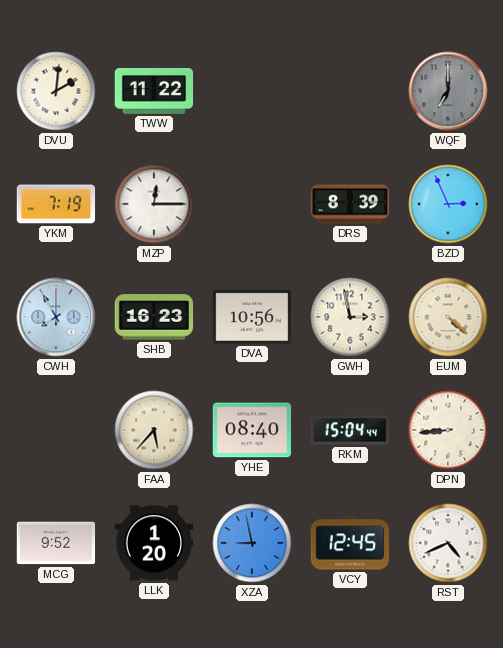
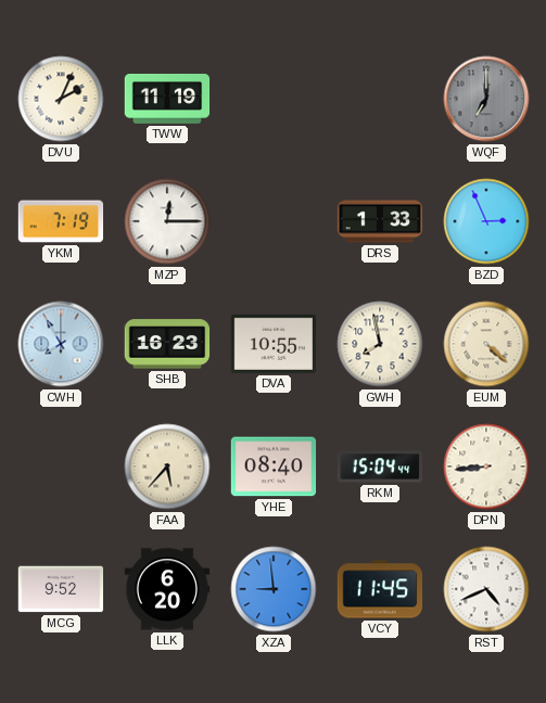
DVU: 2:01 -> 2:04 (61, 99)
TWW: 11:22 -> 11:19 (167, 99)
DRS: 8:39 -> 1:33 (380, 221)
DVA: 10:56 -> 10:55 (274, 344)
GWH: 2:58 -> 7:58 (380, 344)
LLK: 1:20 -> 6:20 (167, 589)
XZA: 8:58 -> 8:59 (274, 589)
VCY: 12:45 -> 11:45 (380, 589)
